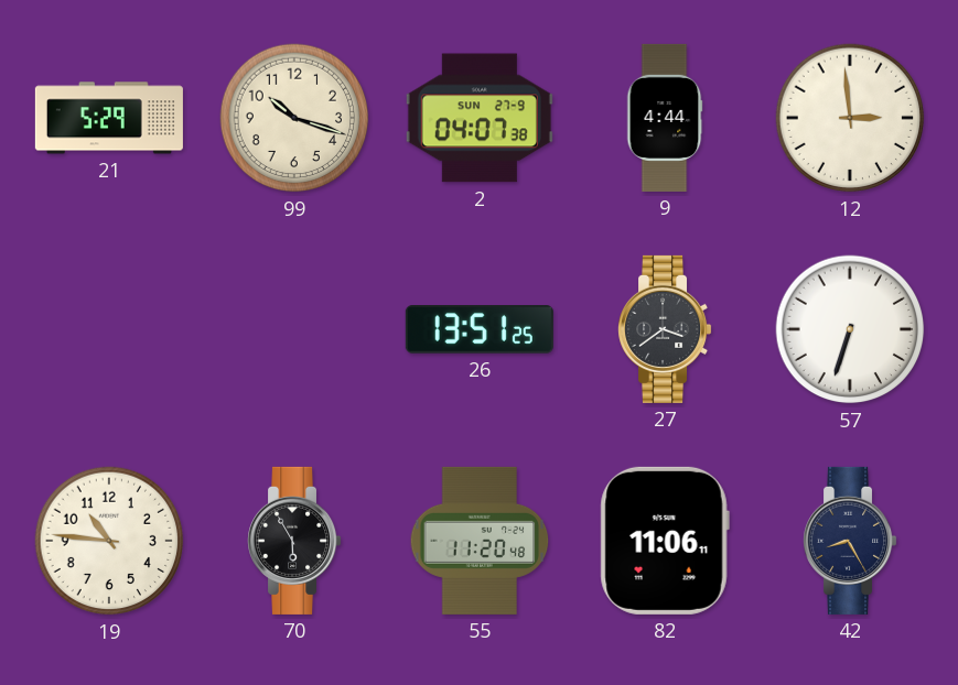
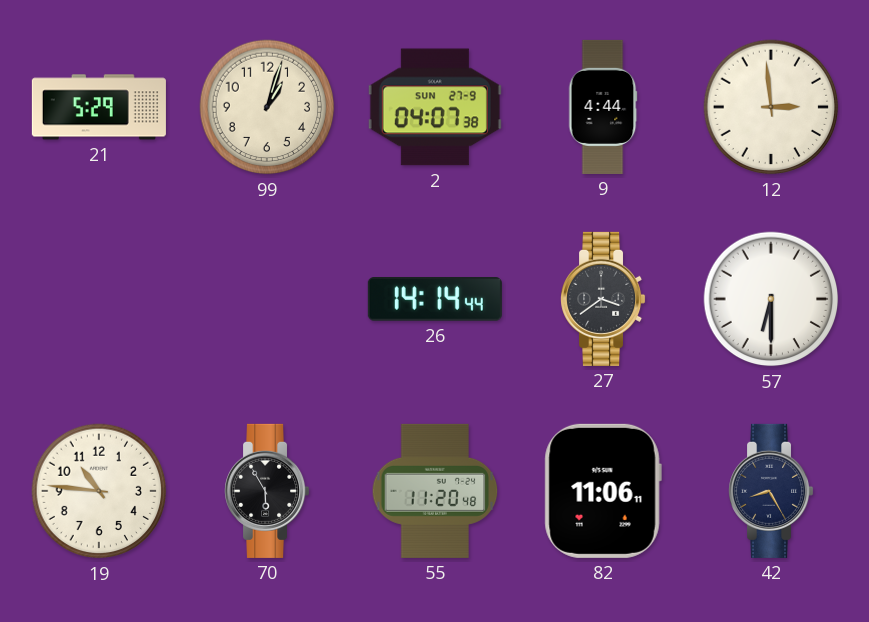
99: 10:18 -> 1:03 (267, 107)
26: 13:51 -> 14:14 (435, 300)
57: 6:33 -> 6:30 (771, 299)
